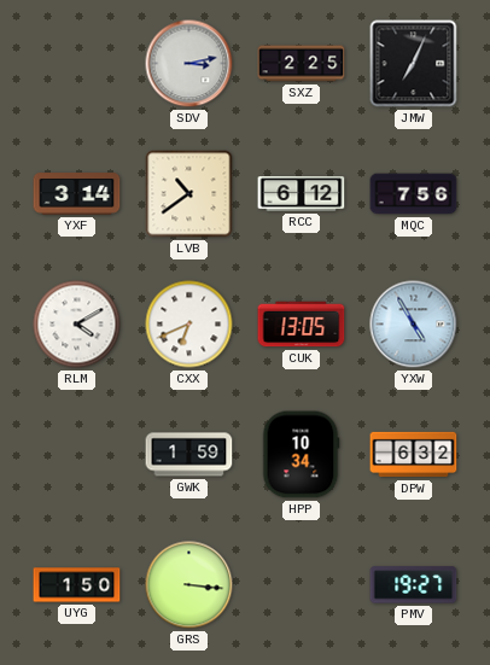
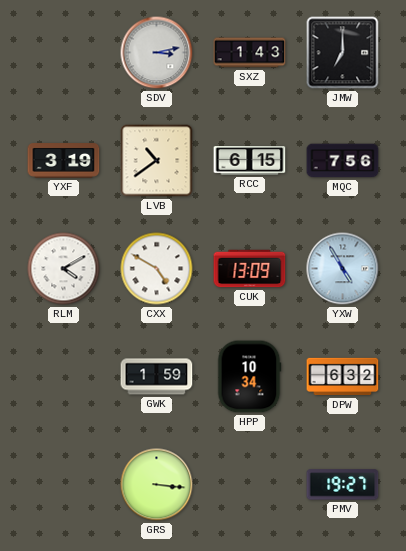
SXZ: 2:25 -> 1:43 (250, 53)
JMW: 7:04 -> 7:00 (343, 53)
YXF: 3:14 -> 3:19 (64, 161)
RCC: 6:12 -> 6:15 (250, 161)
CXX: 6:41 -> 4:50 (157, 269)
CUK: 13:05 -> 13:09 (250, 269)
UYG: 1:50 -> none (77, 585)
